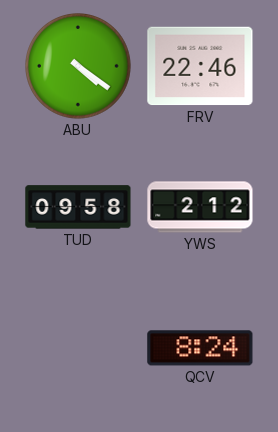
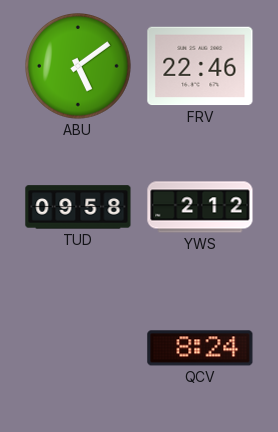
ABU: 4:21 -> 5:09 (79, 67)
